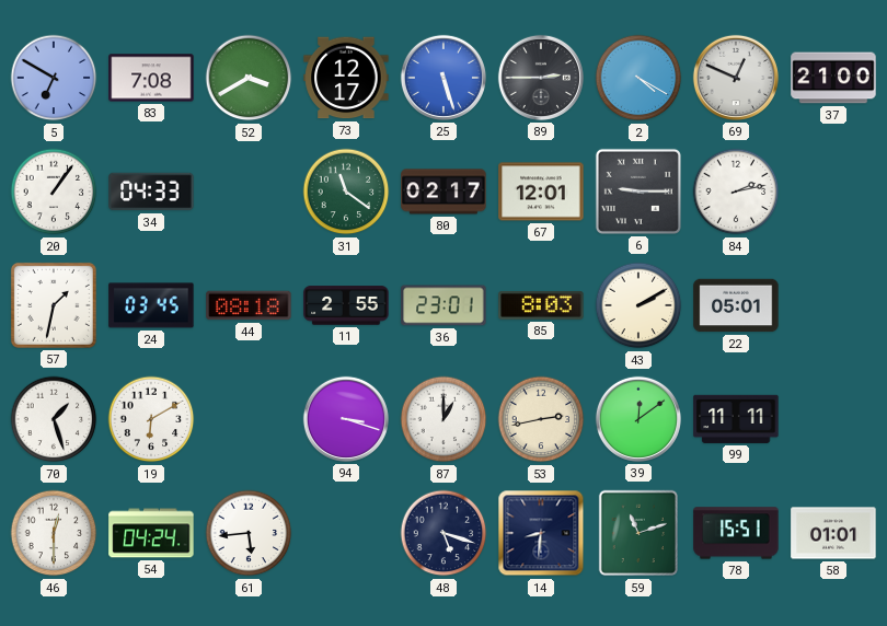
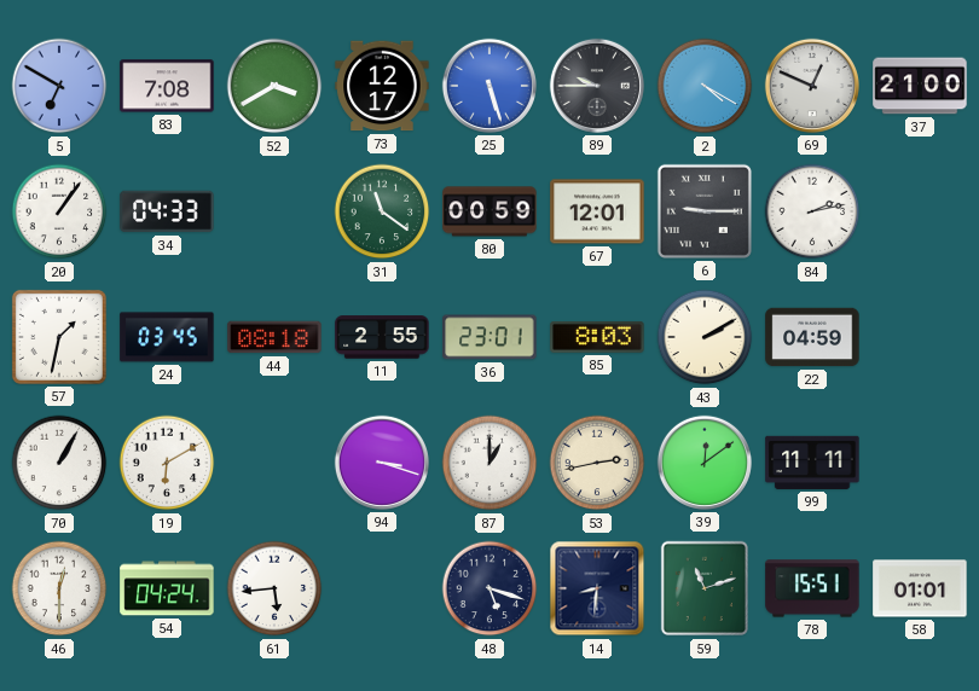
89: 2:45 -> 9:45 (597, 86)
80: 02:17 -> 00:59 (489, 211)
22: 05:01 -> 04:59 (812, 337)
70: 1:27 -> 1:05 (59, 463)
